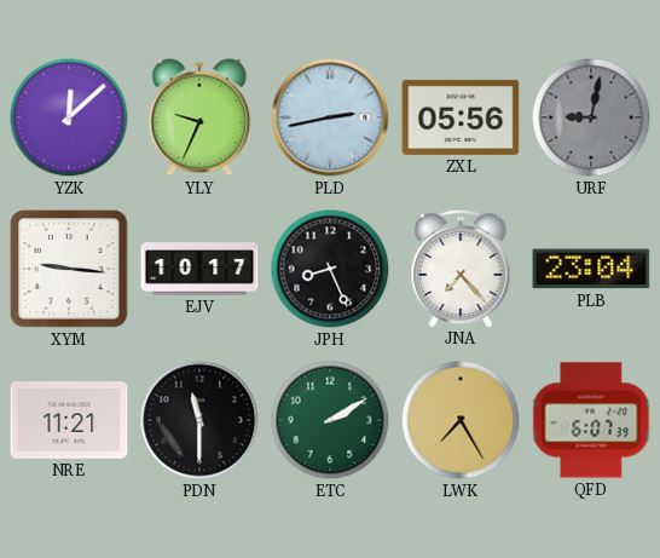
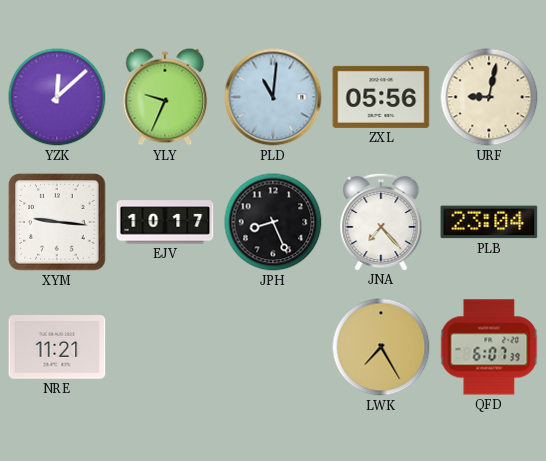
PLD: 2:43 -> 11:01 (273, 97)
URF dial: grey -> cream (489, 97)
PDN: 11:30 -> none (199, 420)
ETC: 2:10 -> none (330, 420)
